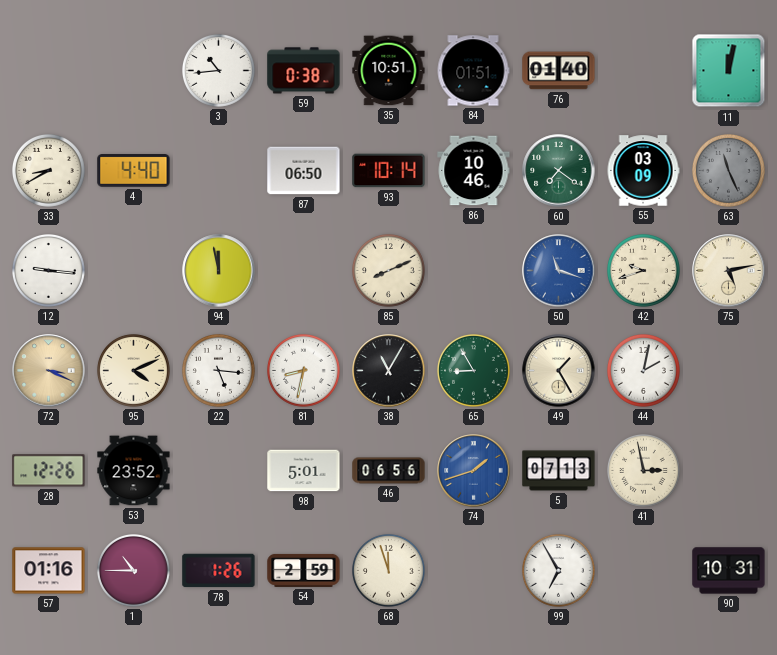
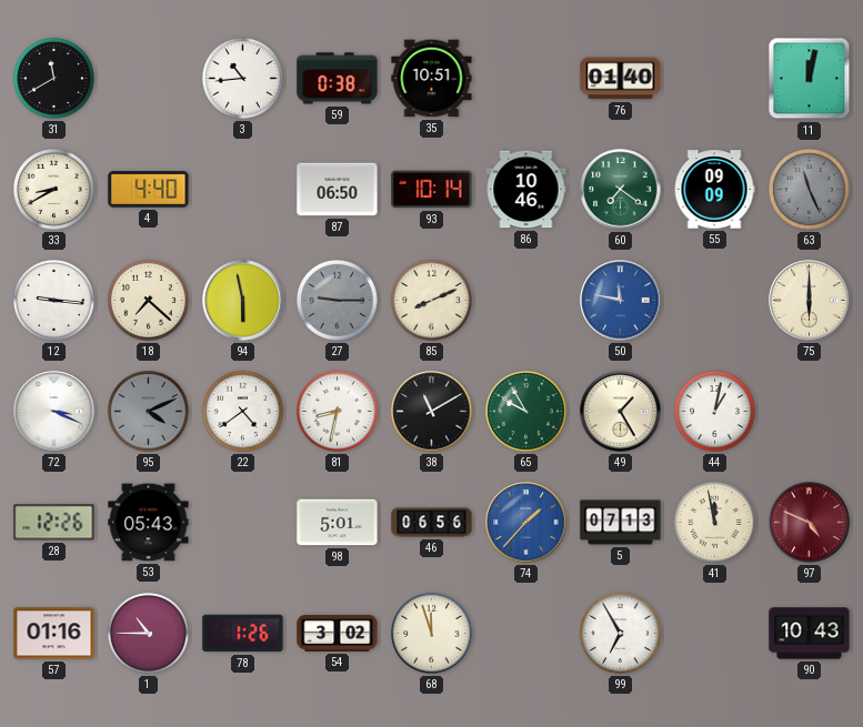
31: none -> 11:40 (54, 79)
84: 01:51 -> none (473, 71)
55: 03:09 -> 09:09 (714, 190)
18: none -> 7:22 (149, 301)
94: 11:58 -> 5:58 (243, 301)
27: none -> 9:15 (338, 301)
50: 11:18 -> 11:47 (621, 301)
42: 9:42 -> none (644, 271)
75: 5:13 -> 6:00 (810, 301)
72 dial: champagne -> white (54, 412)
95 dial: cream -> grey (149, 412)
22: 5:16 -> 4:39 (243, 412)
38: 11:05 -> 11:10 (432, 412)
65: 8:55 -> 9:55 (526, 412)
44: 2:02 -> 1:02 (715, 412)
53: 23:52 -> 05:43 (149, 523)
74: 1:42 -> 1:37 (526, 523)
41: 2:58 -> 11:58 (715, 523)
97: none -> 4:49 (810, 523)
54: 2:59 -> 3:02 (338, 633)
90: 10:31 -> 10:43 (810, 634)
